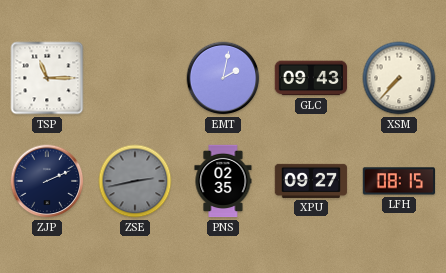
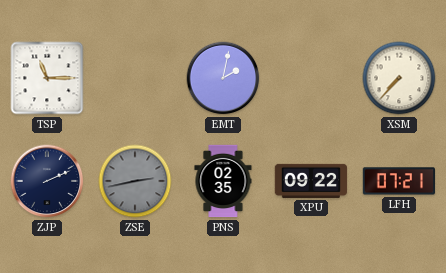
GLC: 09:43 -> none (311, 78)
XPU: 09:27 -> 09:22 (311, 181)
LFH: 08:15 -> 07:21 (399, 181)
